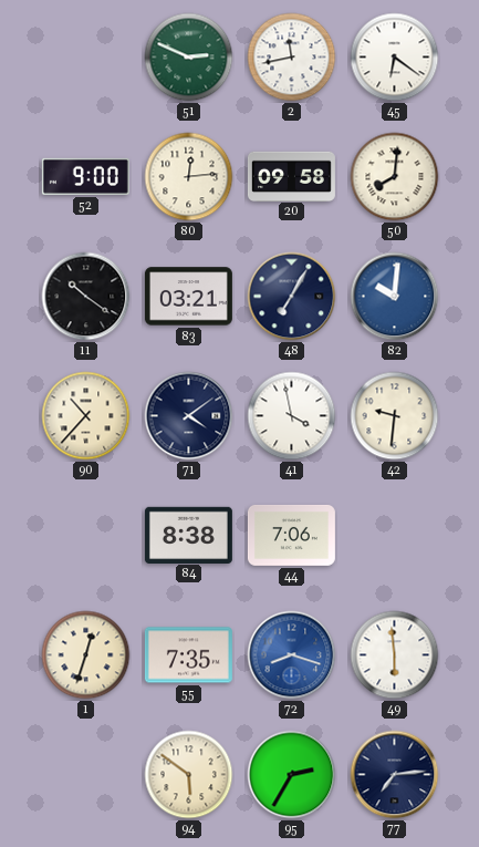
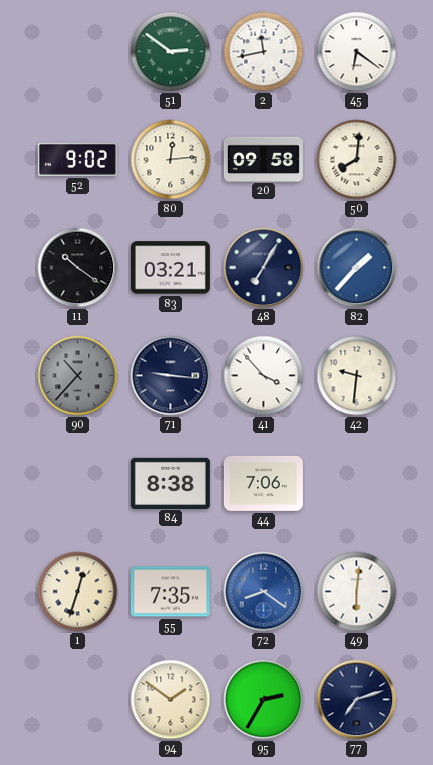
51: 2:49 -> 2:51 (171, 52)
52: 9:00 -> 9:02 (77, 159)
82: 10:01 -> 1:37 (357, 268)
90 dial: cream -> grey (78, 376)
71: 4:09 -> 9:16 (171, 376)
41: 3:58 -> 3:53 (264, 376)
72: 8:18 -> 8:21 (264, 592)
49: 5:59 -> 6:01 (357, 592)
94: 5:51 -> 1:51 (171, 700)
77: 7:14 -> 7:12 (357, 700)
